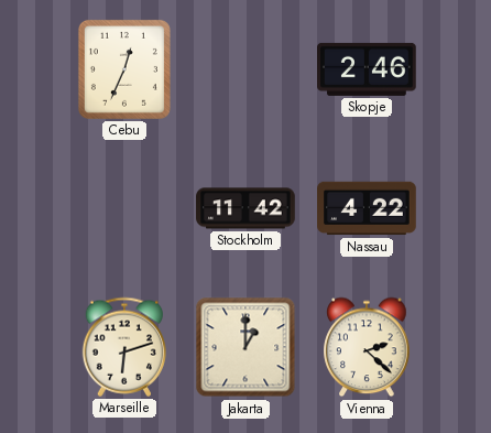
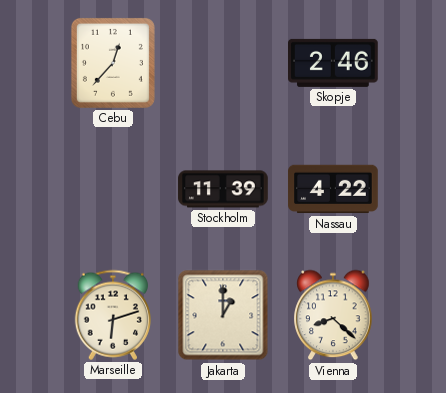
Cebu: 12:34 -> 12:37 (113, 63)
Stockholm: 11:42 -> 11:39 (223, 189)
Vienna: 2:22 -> 8:22 (333, 315)
